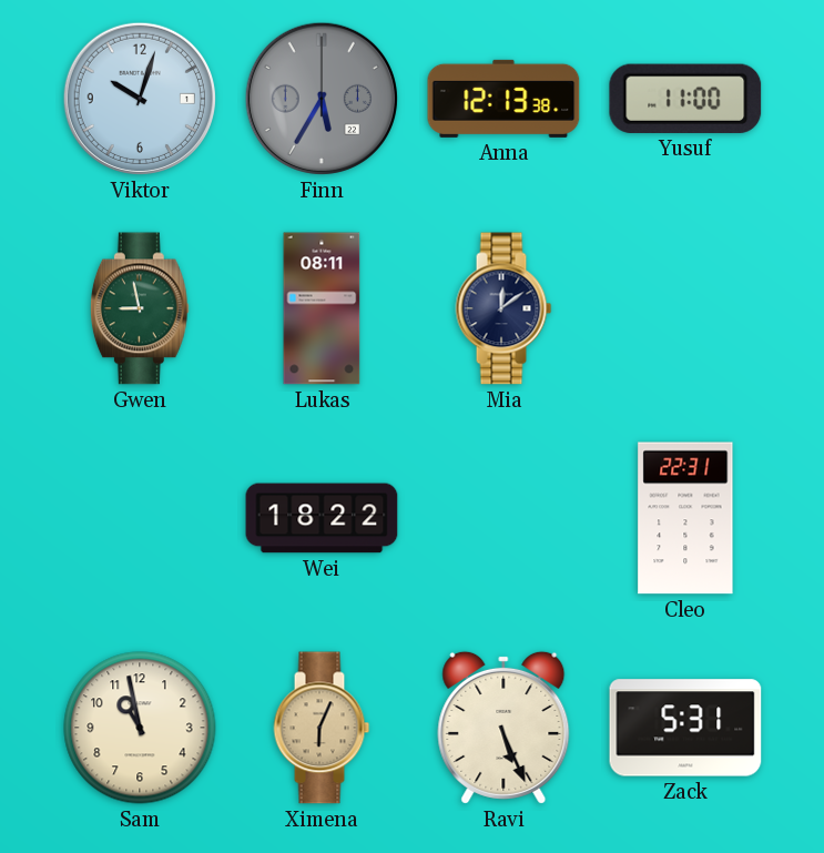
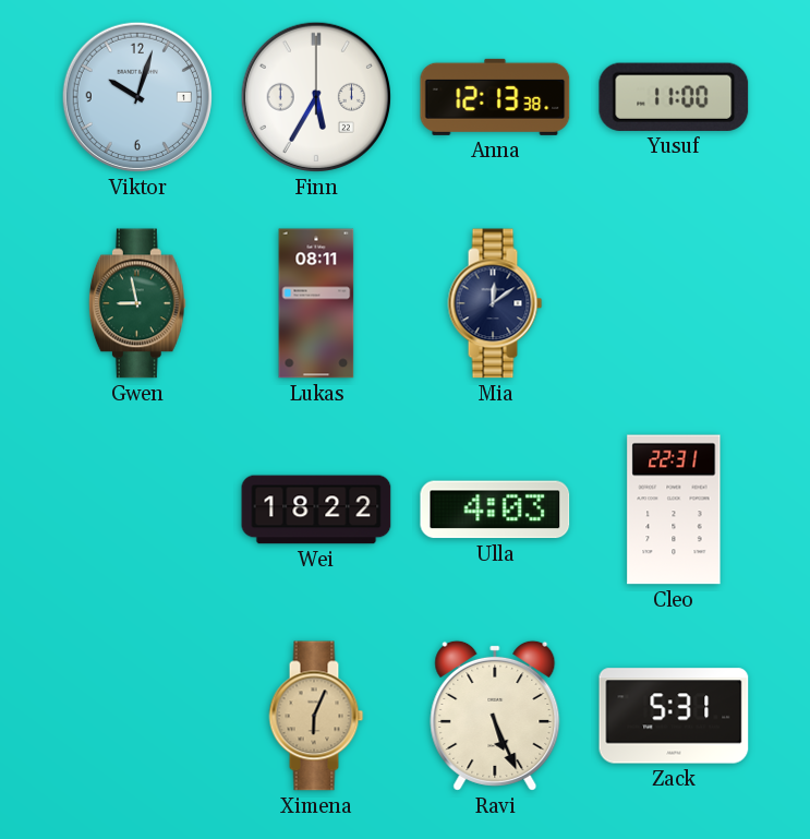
Finn dial: grey -> white (316, 97)
Ulla: none -> 4:03 (495, 510)
Sam: 10:58 -> none (140, 728)
